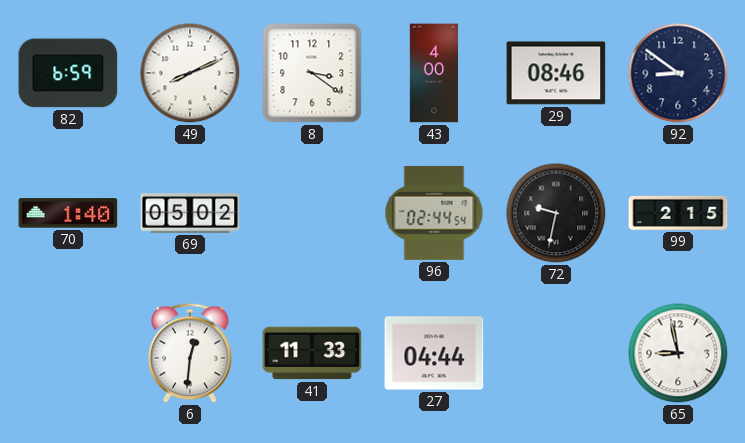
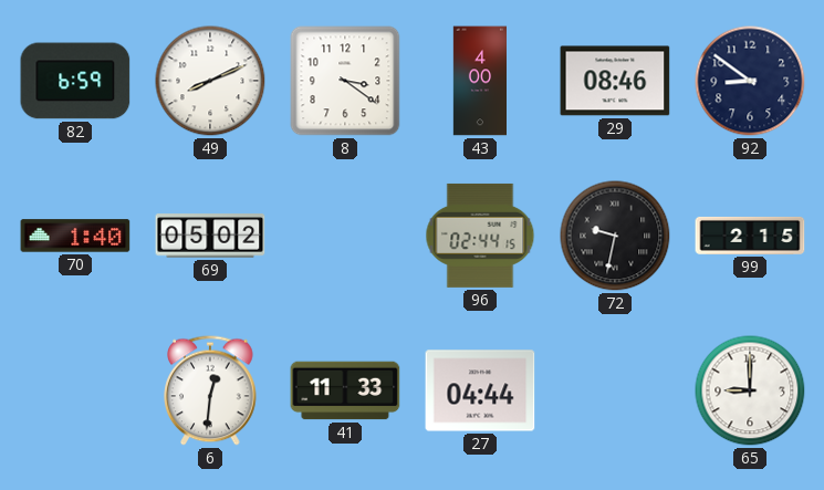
96: 02:44:54 -> 02:44:15 (480, 236)
65: 8:58 -> 9:00 (750, 390)
